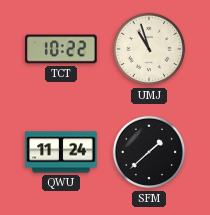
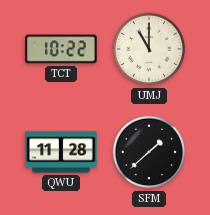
UMJ: 10:57 -> 11:00 (149, 49)
QWU: 11:24 -> 11:28 (61, 152)
